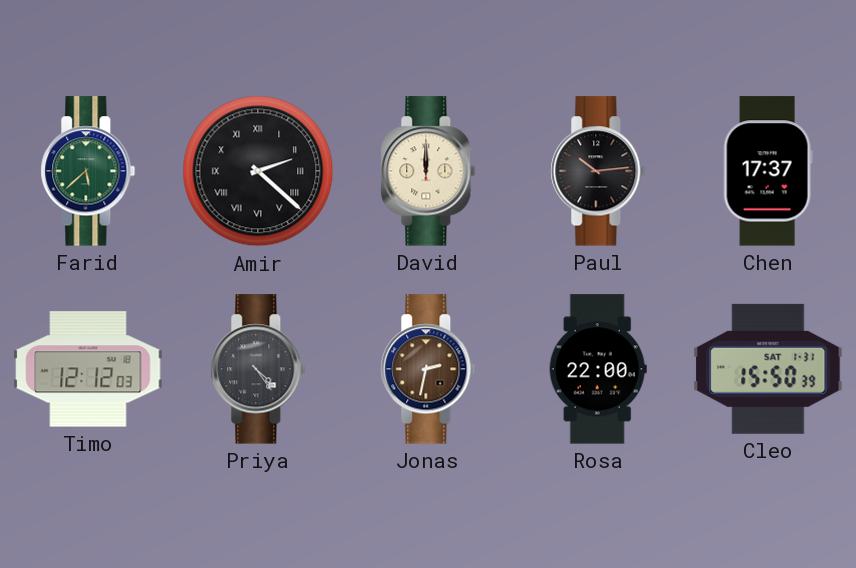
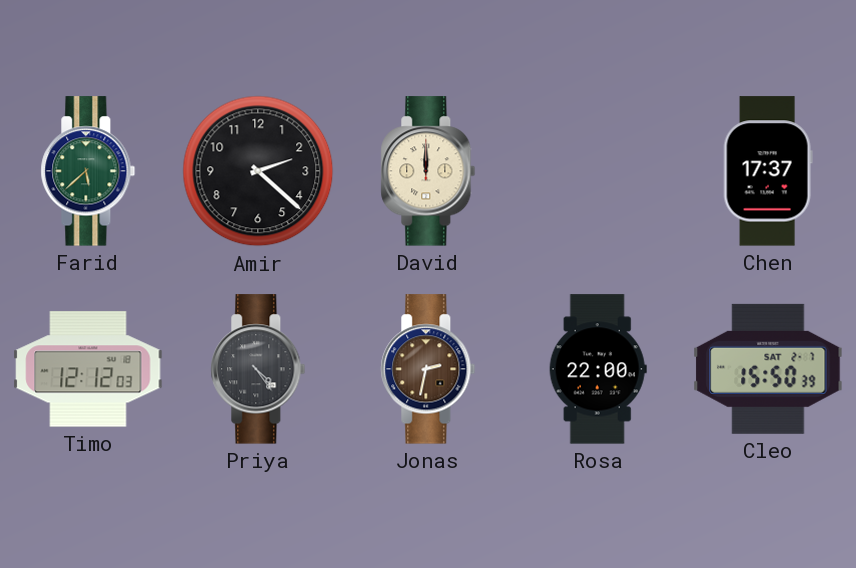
Amir numerals: Roman -> Arabic (258, 171)
Paul: 10:14 -> none (598, 171)
Cleo date: SAT 1-31 -> SAT 2-7 (768, 369)
